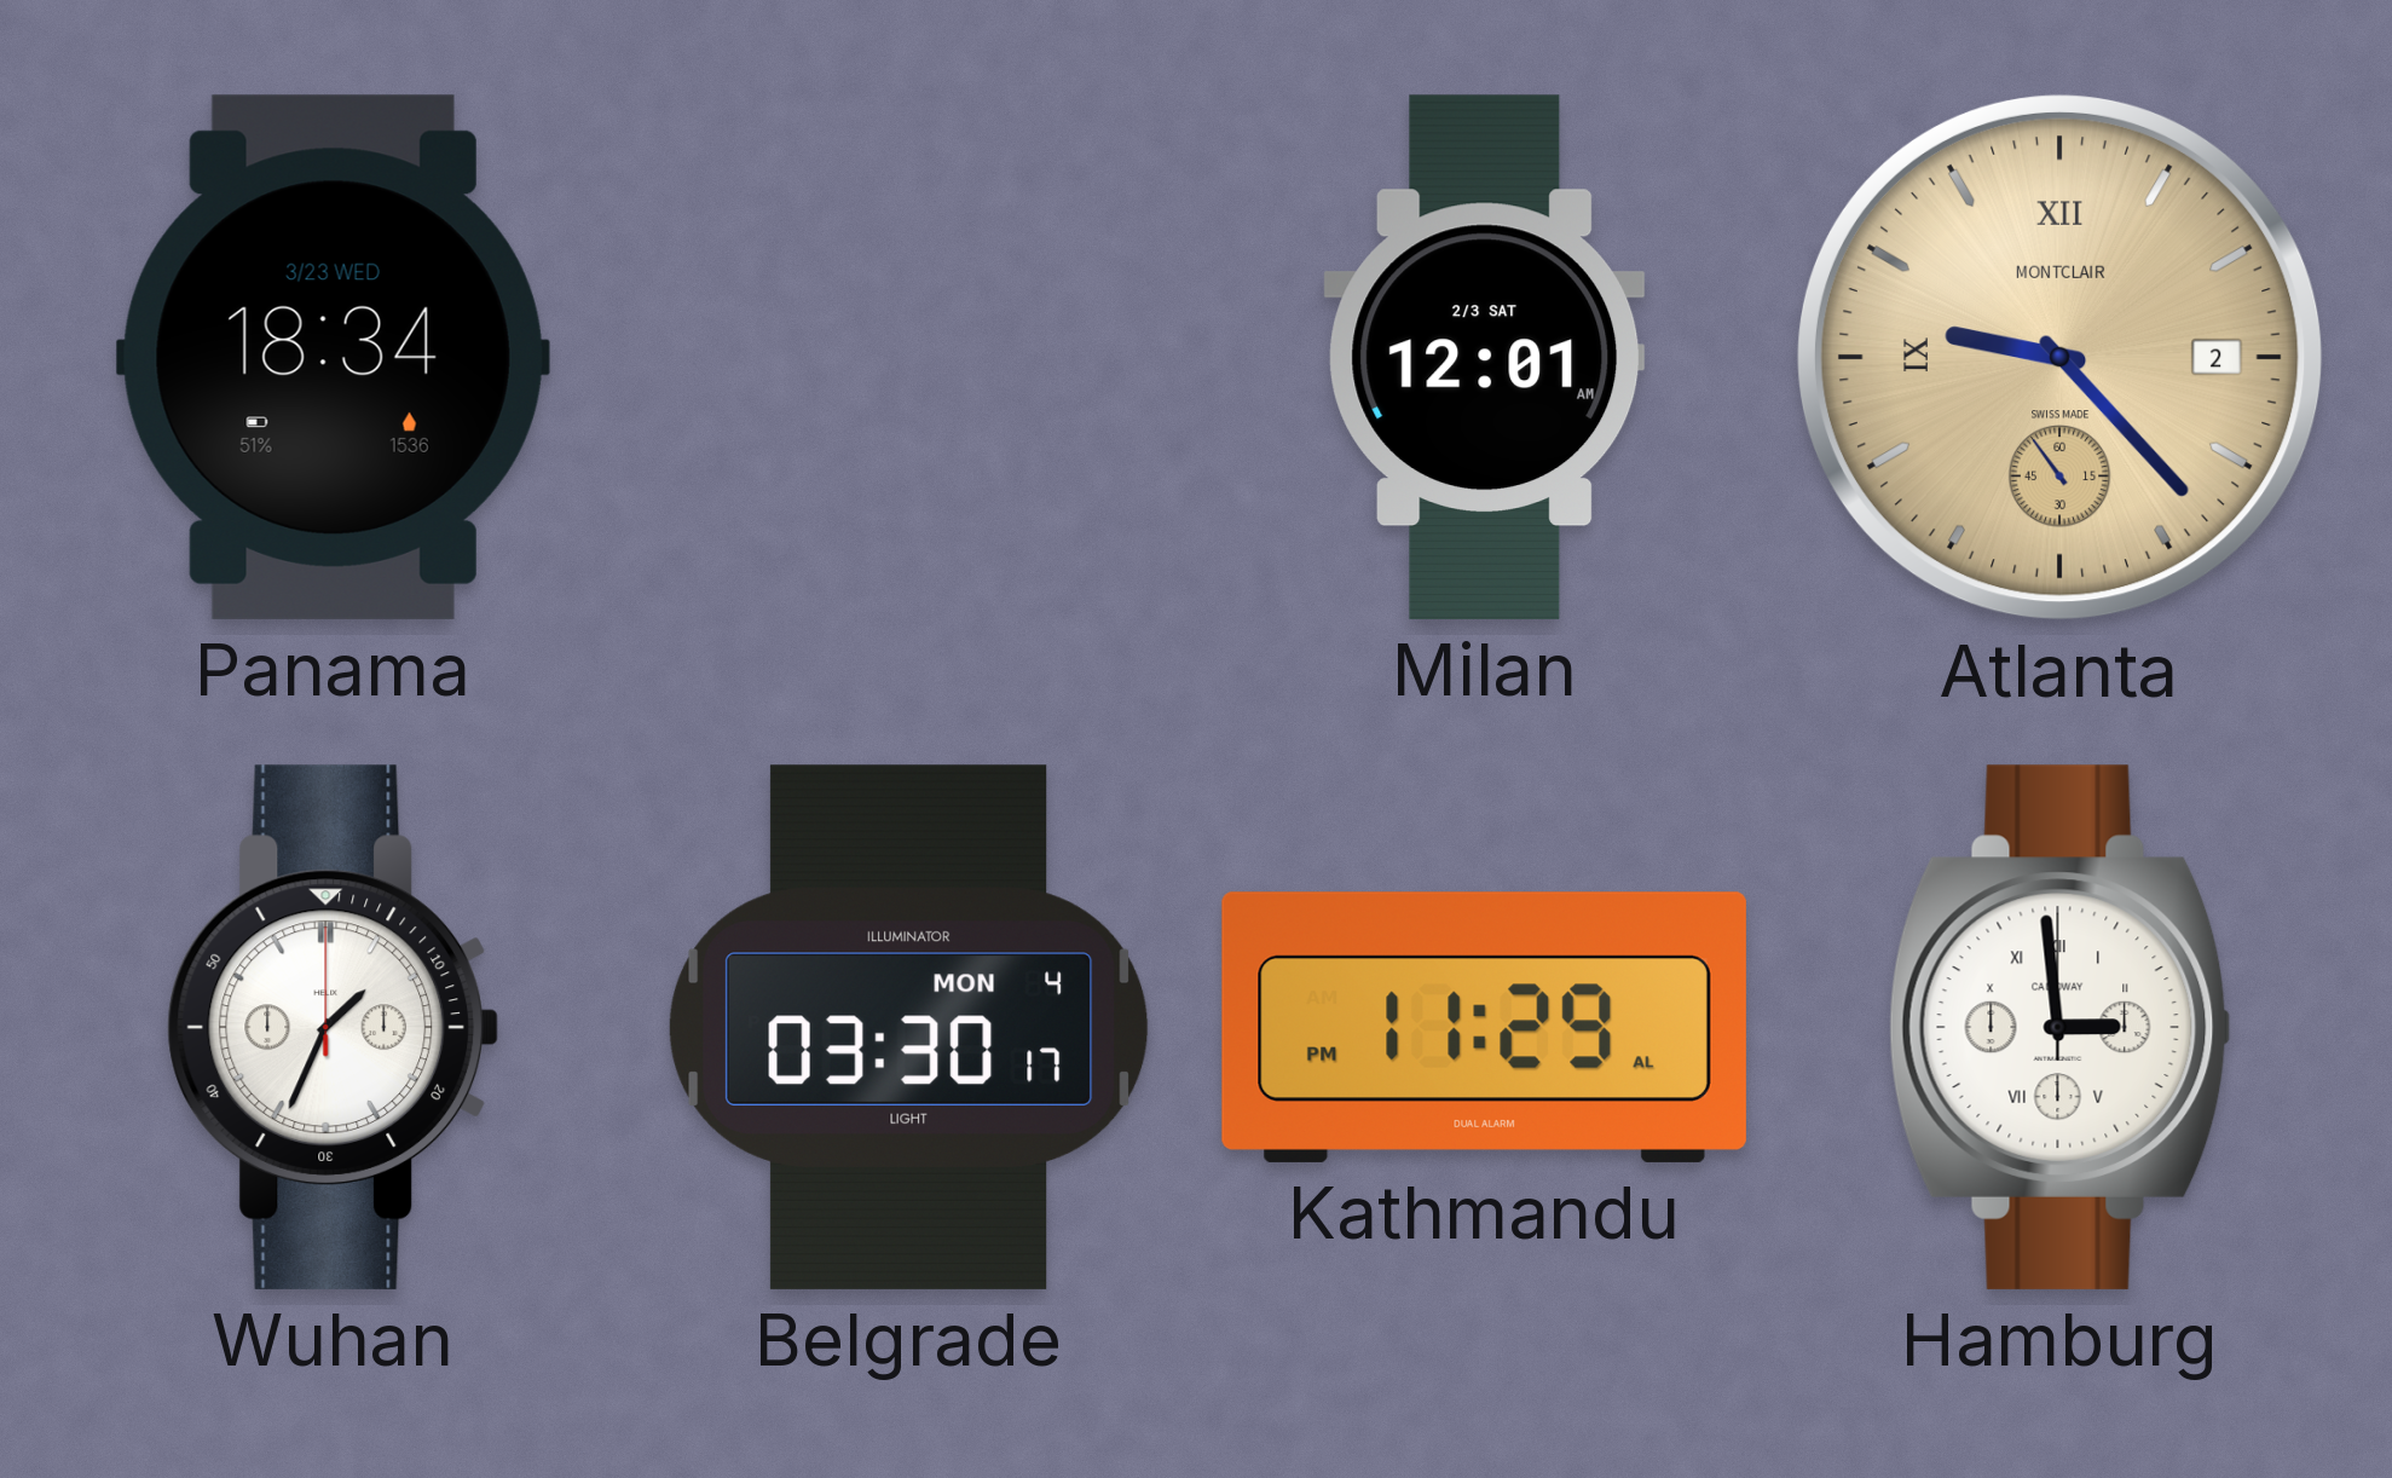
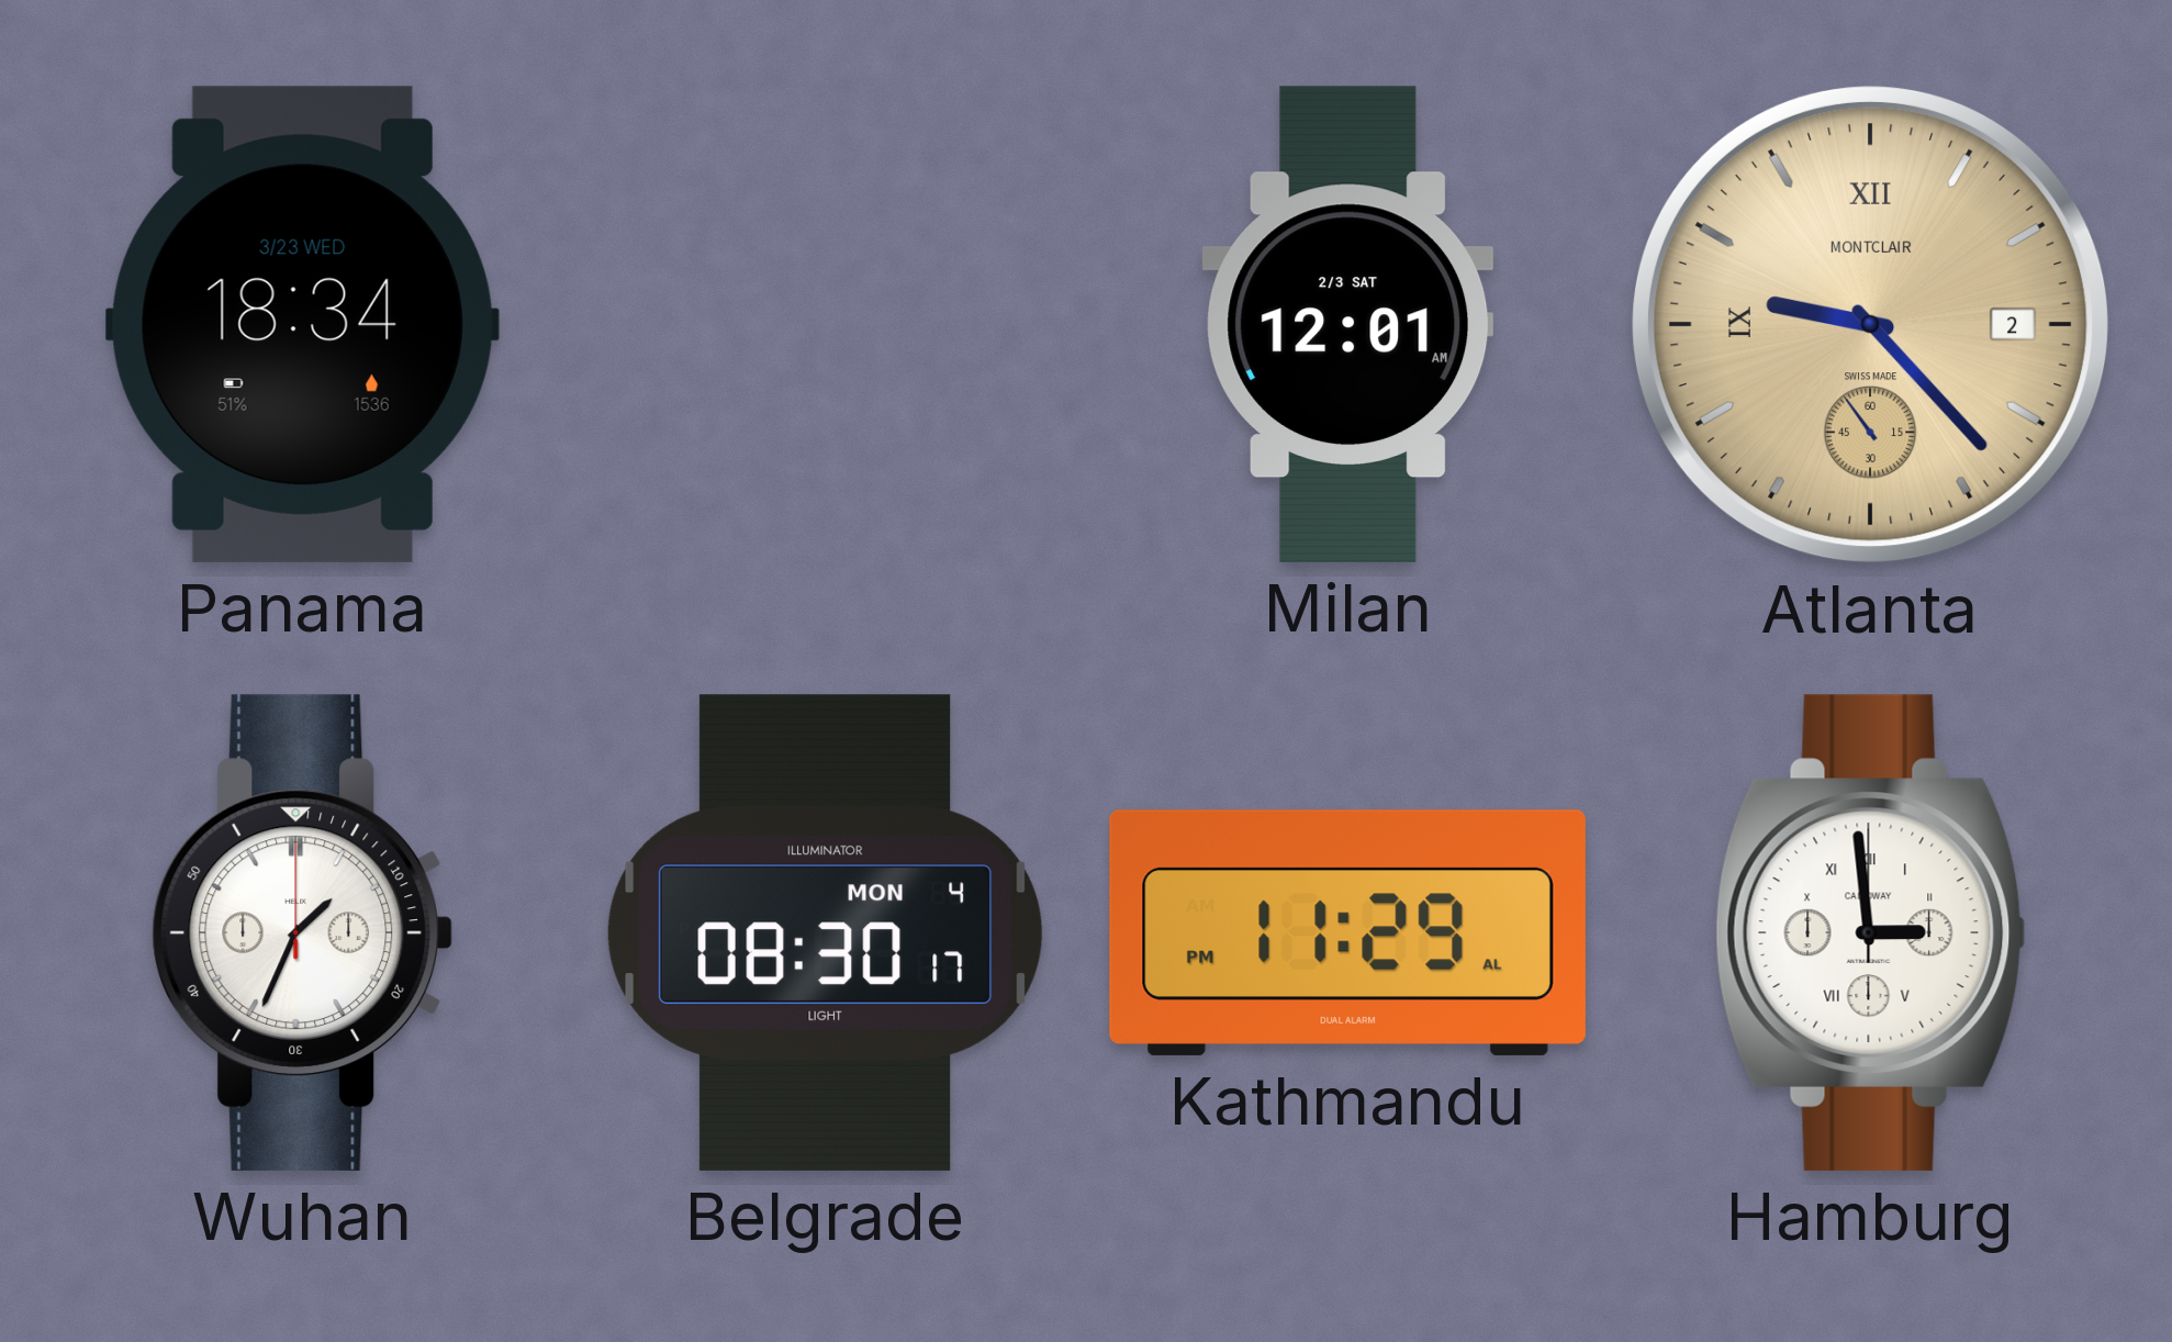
Belgrade: 03:30 -> 08:30 (826, 932)
